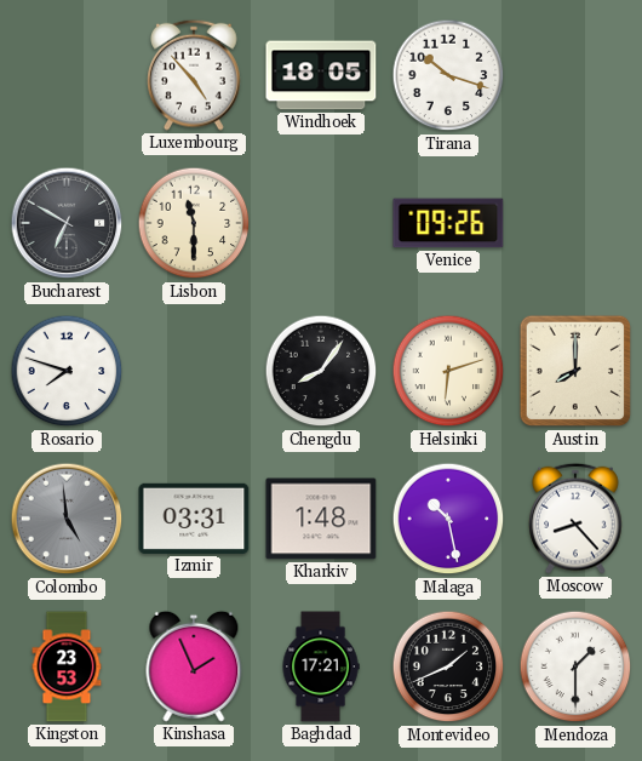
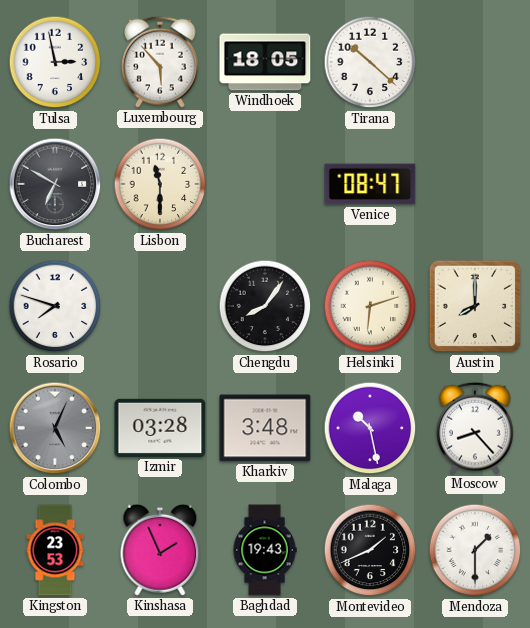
Tulsa: none -> 2:58 (55, 62)
Luxembourg: 4:53 -> 5:53 (160, 62)
Tirana: 10:18 -> 10:22 (370, 62)
Venice: 09:26 -> 08:47 (370, 184)
Colombo: 4:59 -> 5:04 (55, 428)
Izmir: 03:31 -> 03:28 (160, 428)
Kharkiv: 1:48 -> 3:48 (265, 428)
Baghdad: 17:21 -> 19:43 (265, 550)
